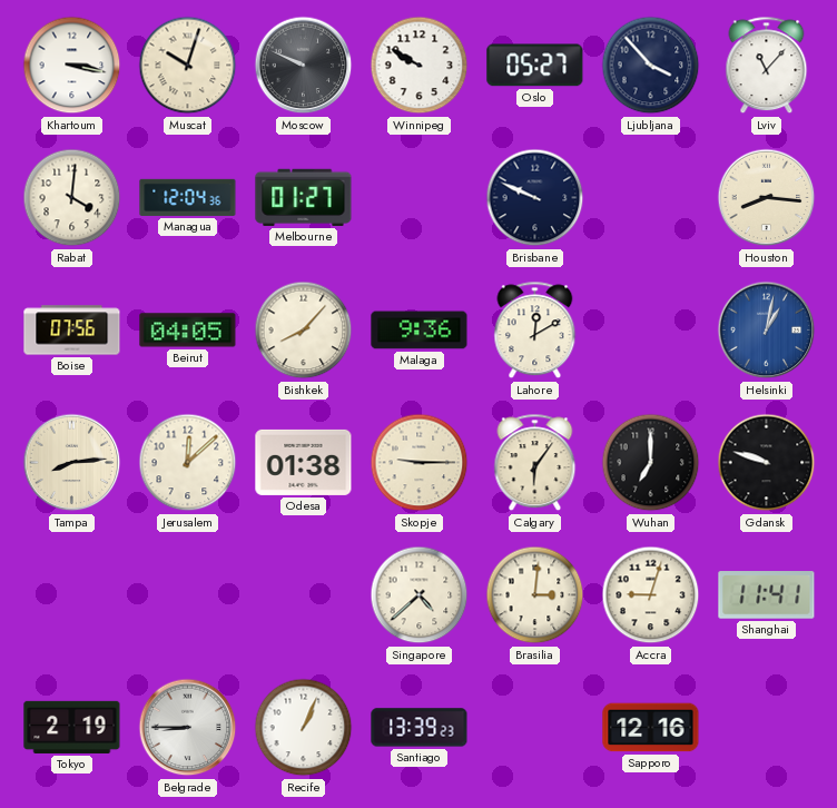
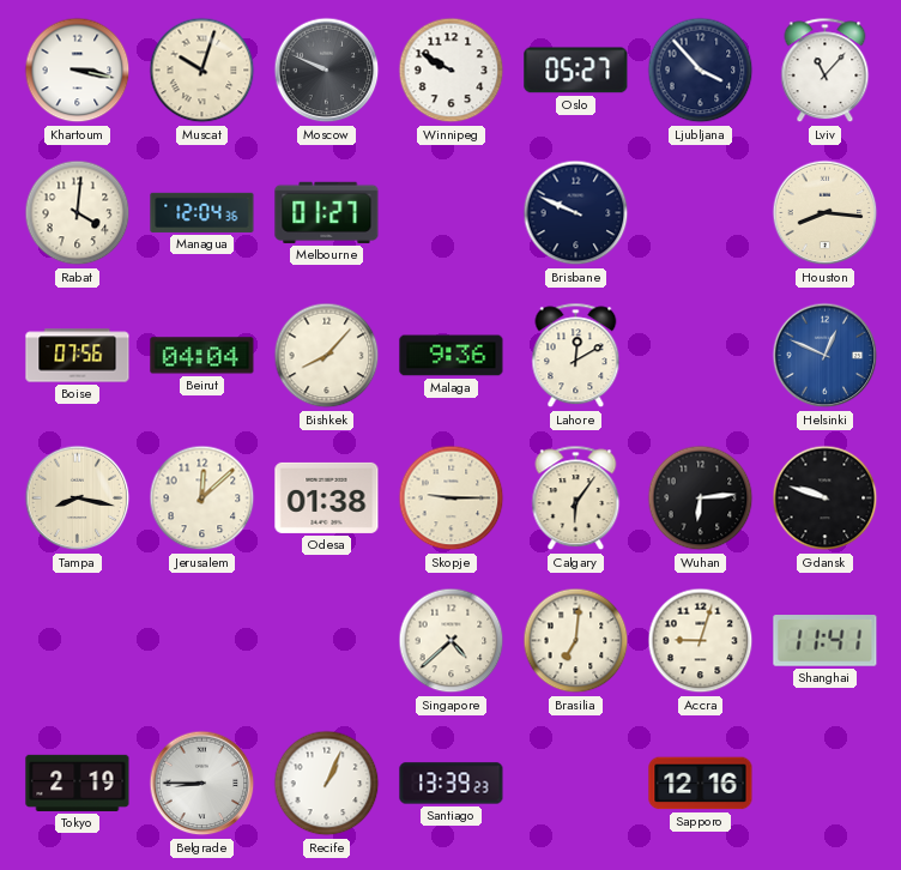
Beirut: 04:05 -> 04:04 (202, 356)
Helsinki: 1:02 -> 12:49 (826, 356)
Tampa: 8:14 -> 8:17 (78, 499)
Wuhan: 7:00 -> 6:14 (701, 499)
Brasilia: 3:01 -> 7:01 (576, 641)
